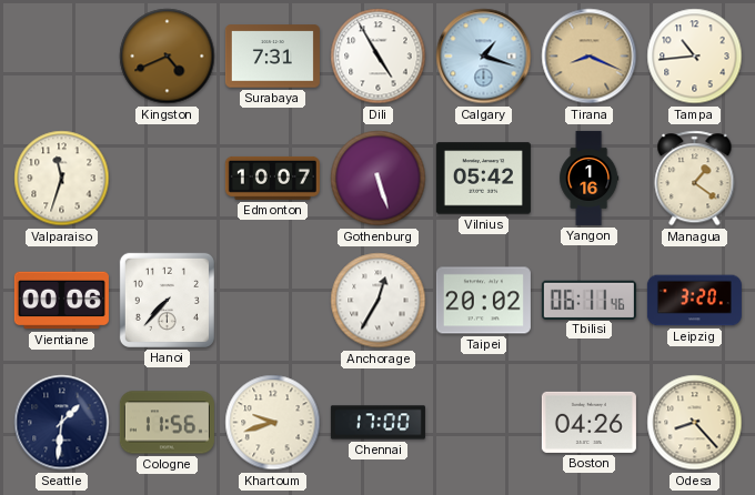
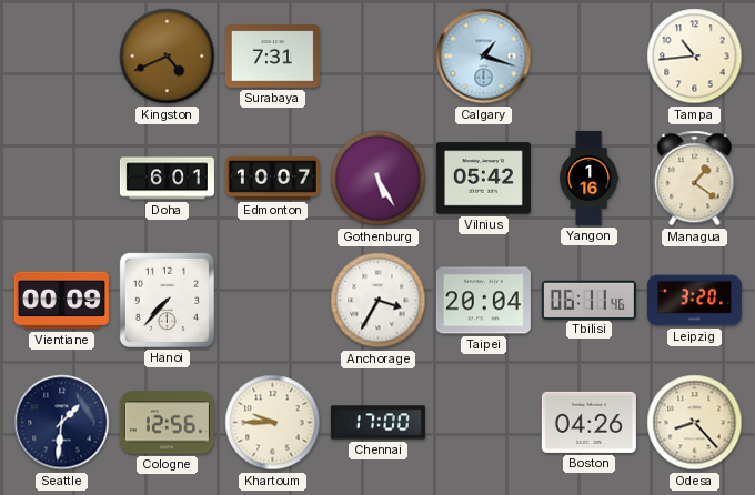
Dili: 4:55 -> none (379, 57)
Tirana: 8:19 -> none (590, 57)
Valparaiso: 11:33 -> none (62, 179)
Doha: none -> 6:01 (167, 179)
Gothenburg: 5:27 -> 5:25 (379, 179)
Vientiane: 00:06 -> 00:09 (61, 301)
Anchorage: 12:35 -> 3:35 (379, 301)
Taipei: 20:02 -> 20:04 (483, 301)
Cologne: 11:56 -> 12:56 (167, 423)
Khartoum: 9:42 -> 9:45 (273, 423)
